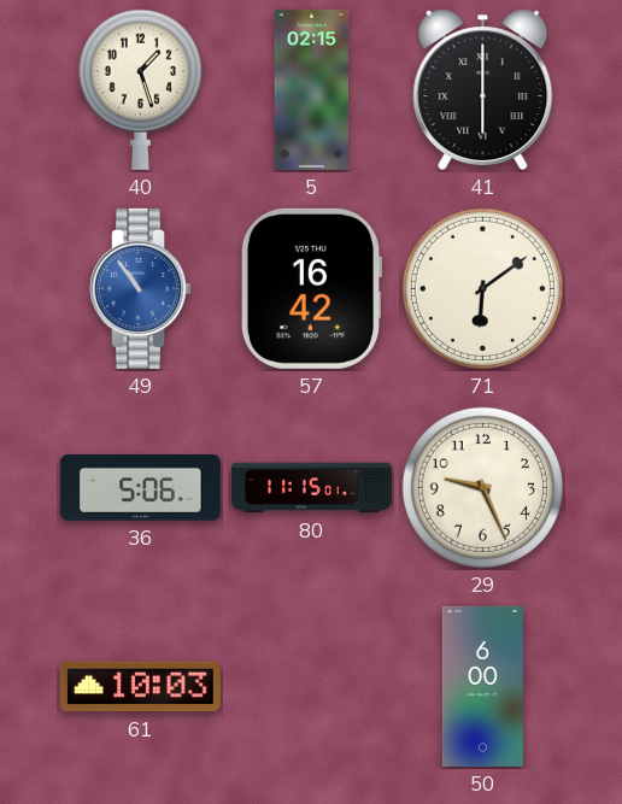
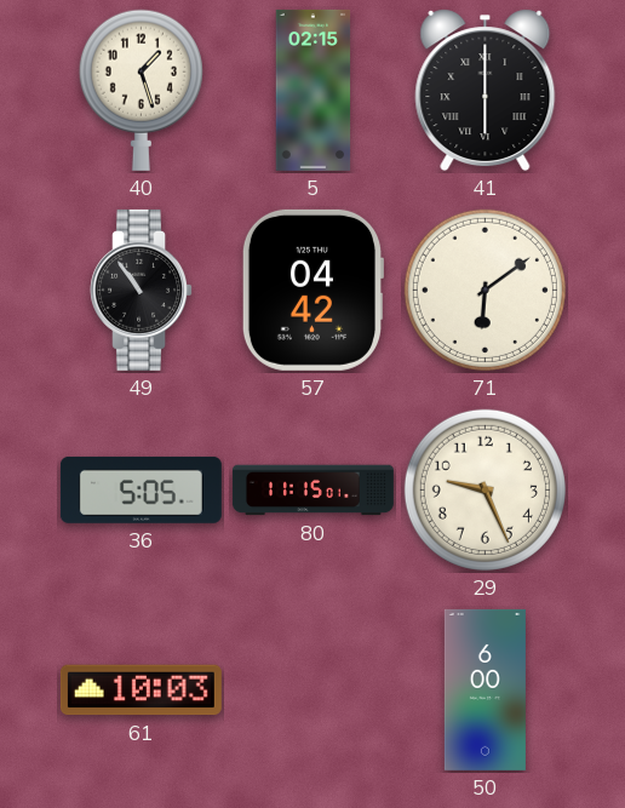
49 dial: blue -> black (142, 290)
57: 16:42 -> 04:42 (311, 290)
36: 5:06 -> 5:05 (141, 489)
